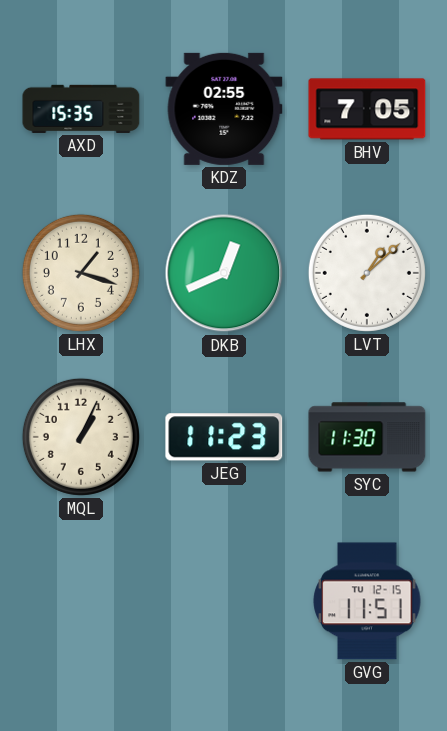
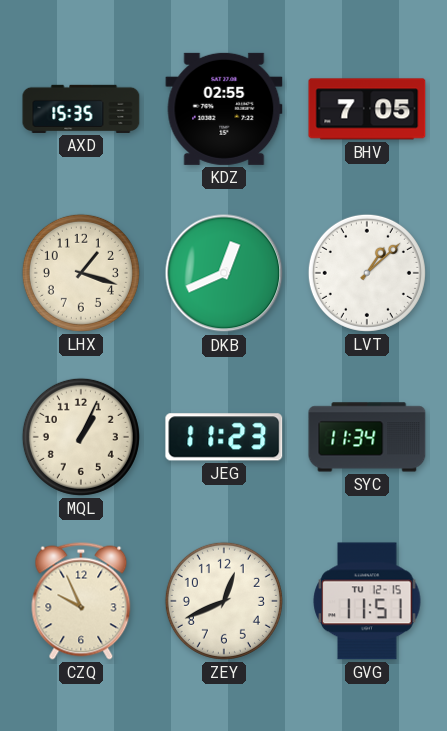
SYC: 11:30 -> 11:34 (367, 437)
CZQ: none -> 9:56 (81, 601)
ZEY: none -> 12:41 (224, 601)
